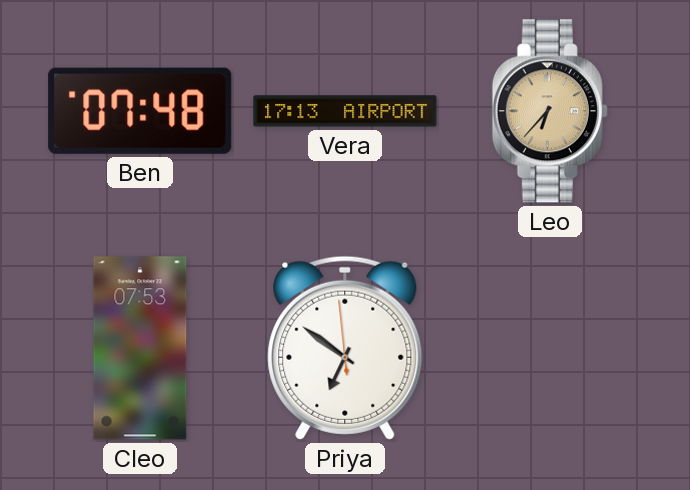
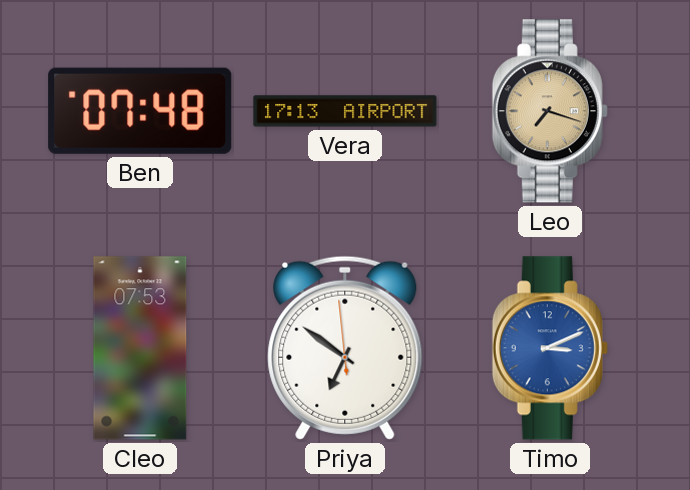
Leo: 6:37 -> 7:18 (550, 111)
Timo: none -> 3:11 (550, 348)
